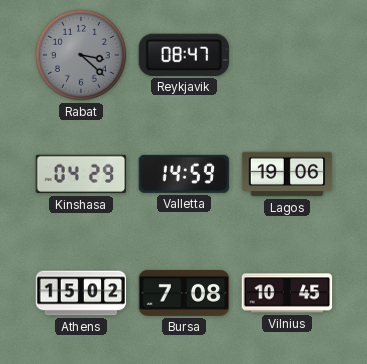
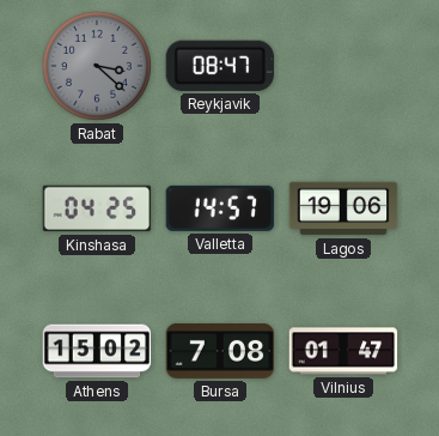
Kinshasa: 04:29 -> 04:25 (97, 208)
Valletta: 14:59 -> 14:57 (219, 208)
Vilnius: 10:45 -> 01:47 (343, 351)
